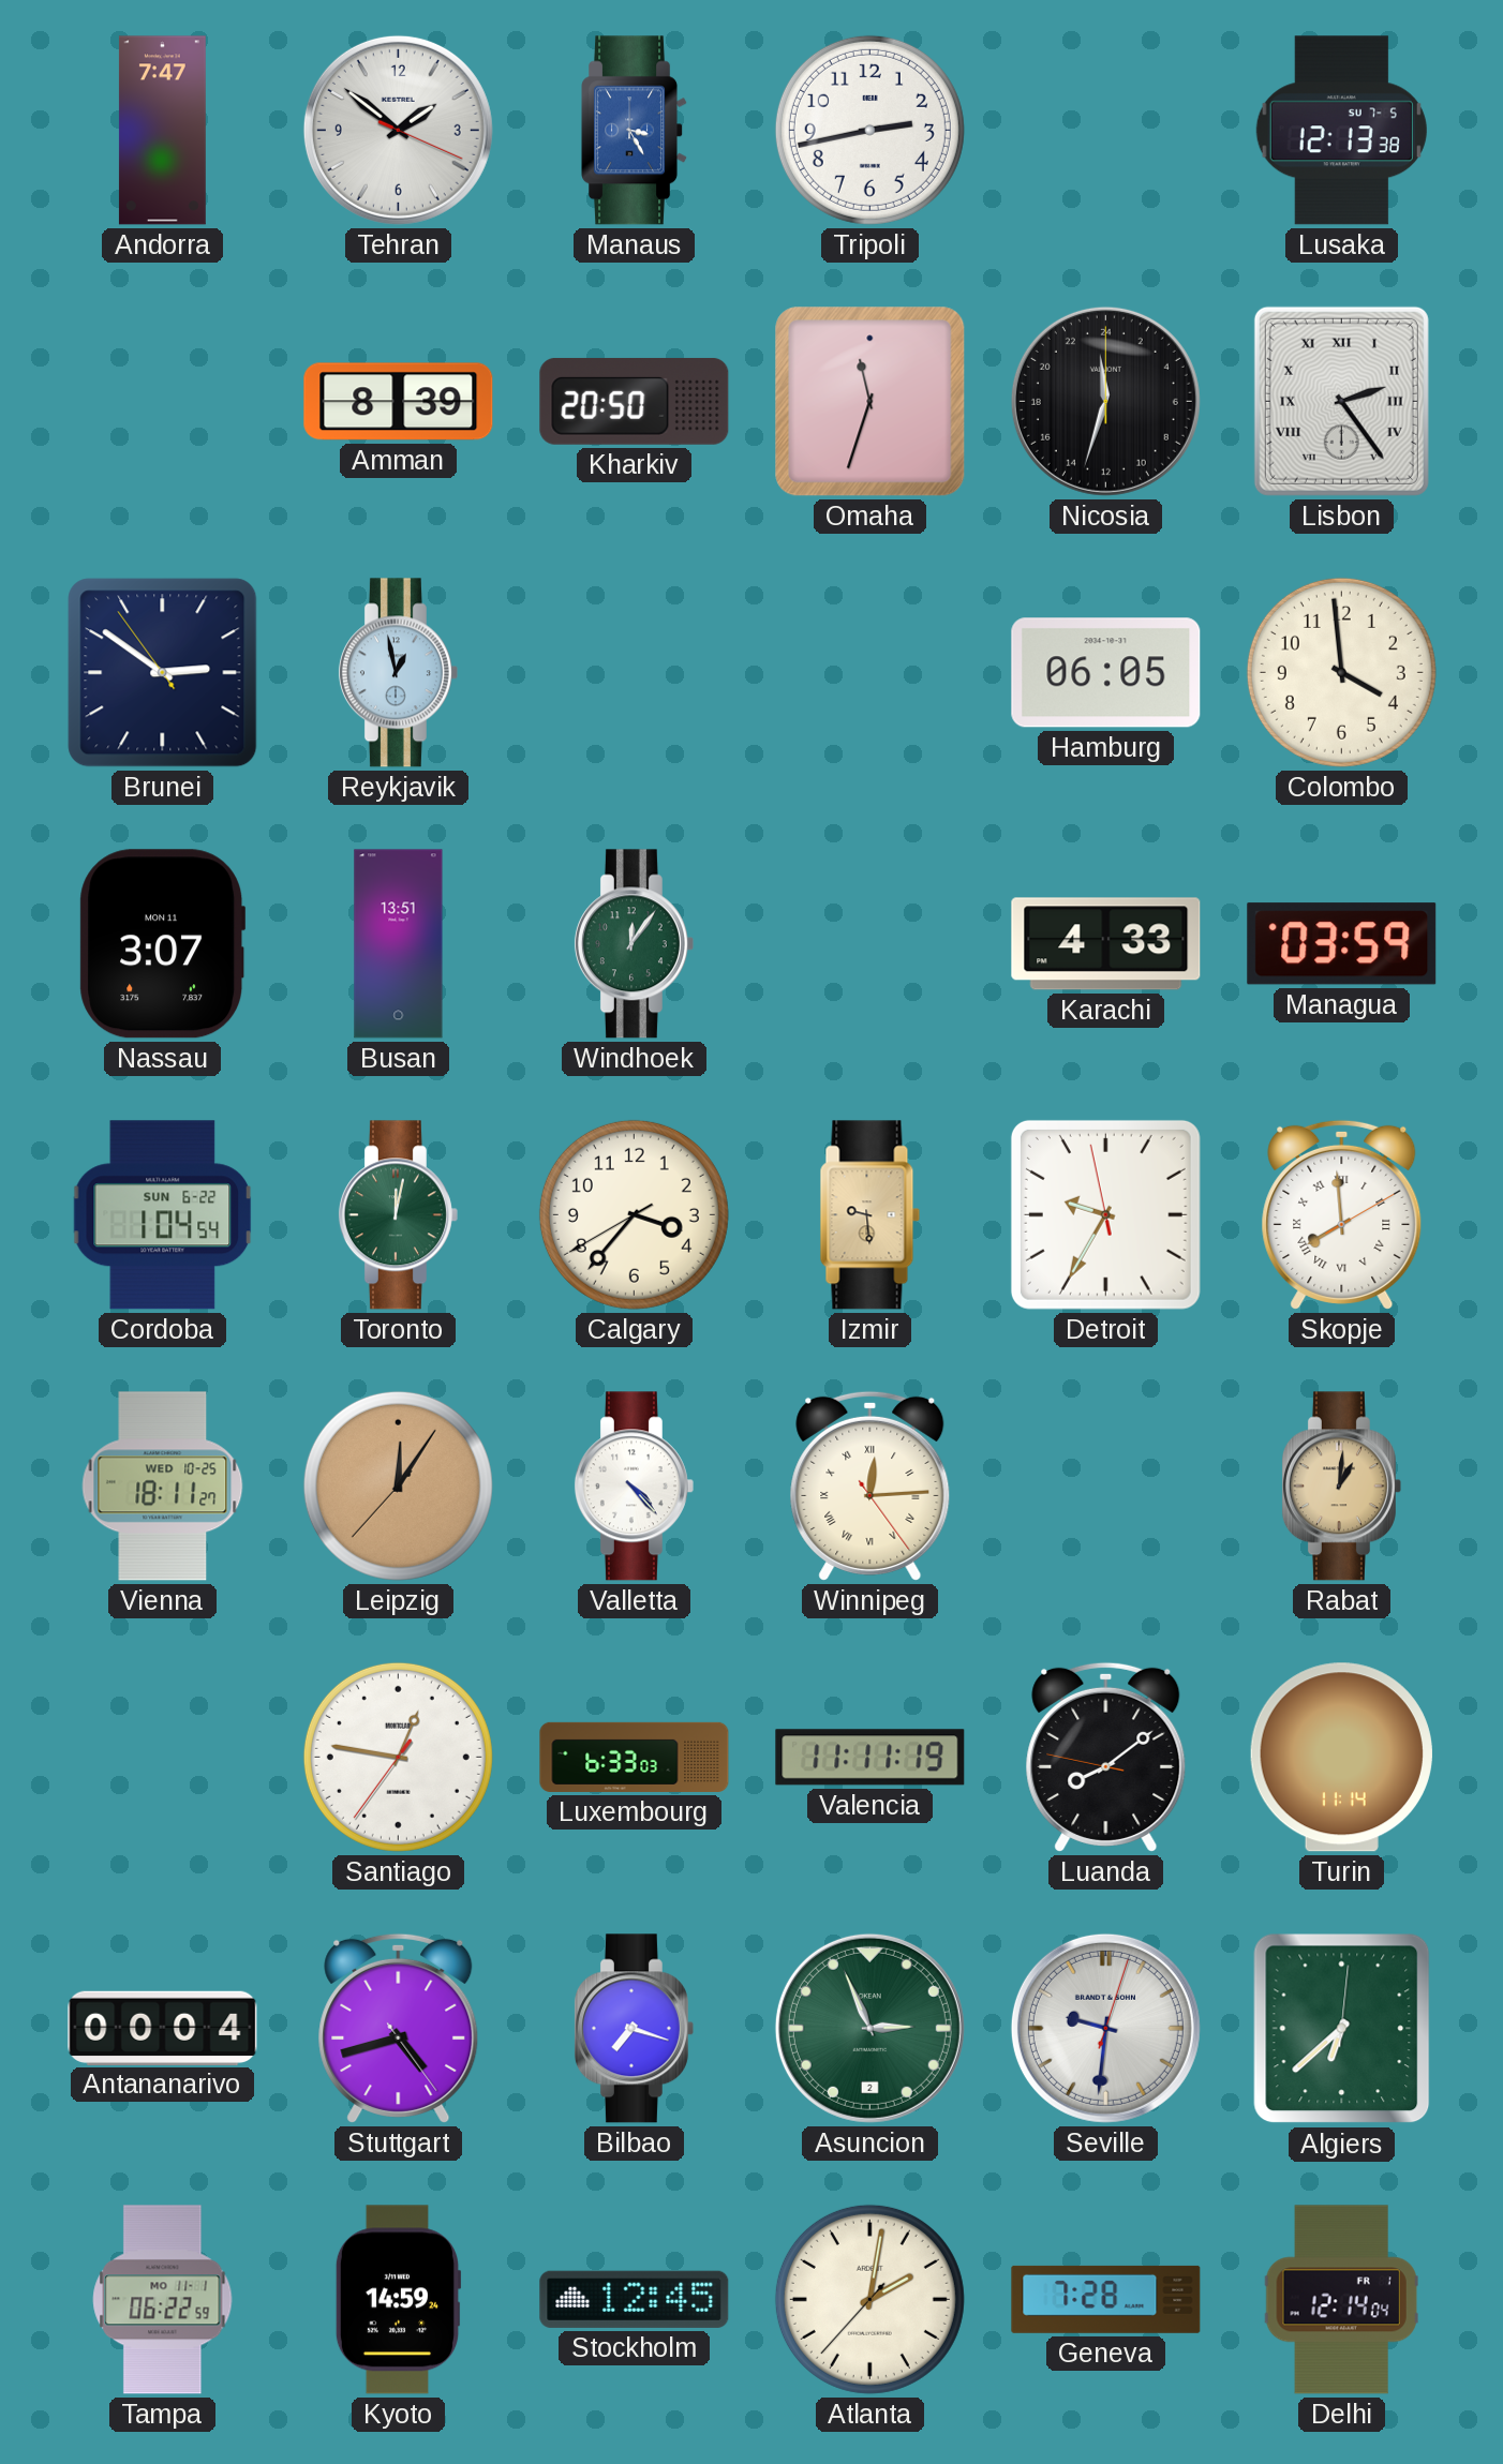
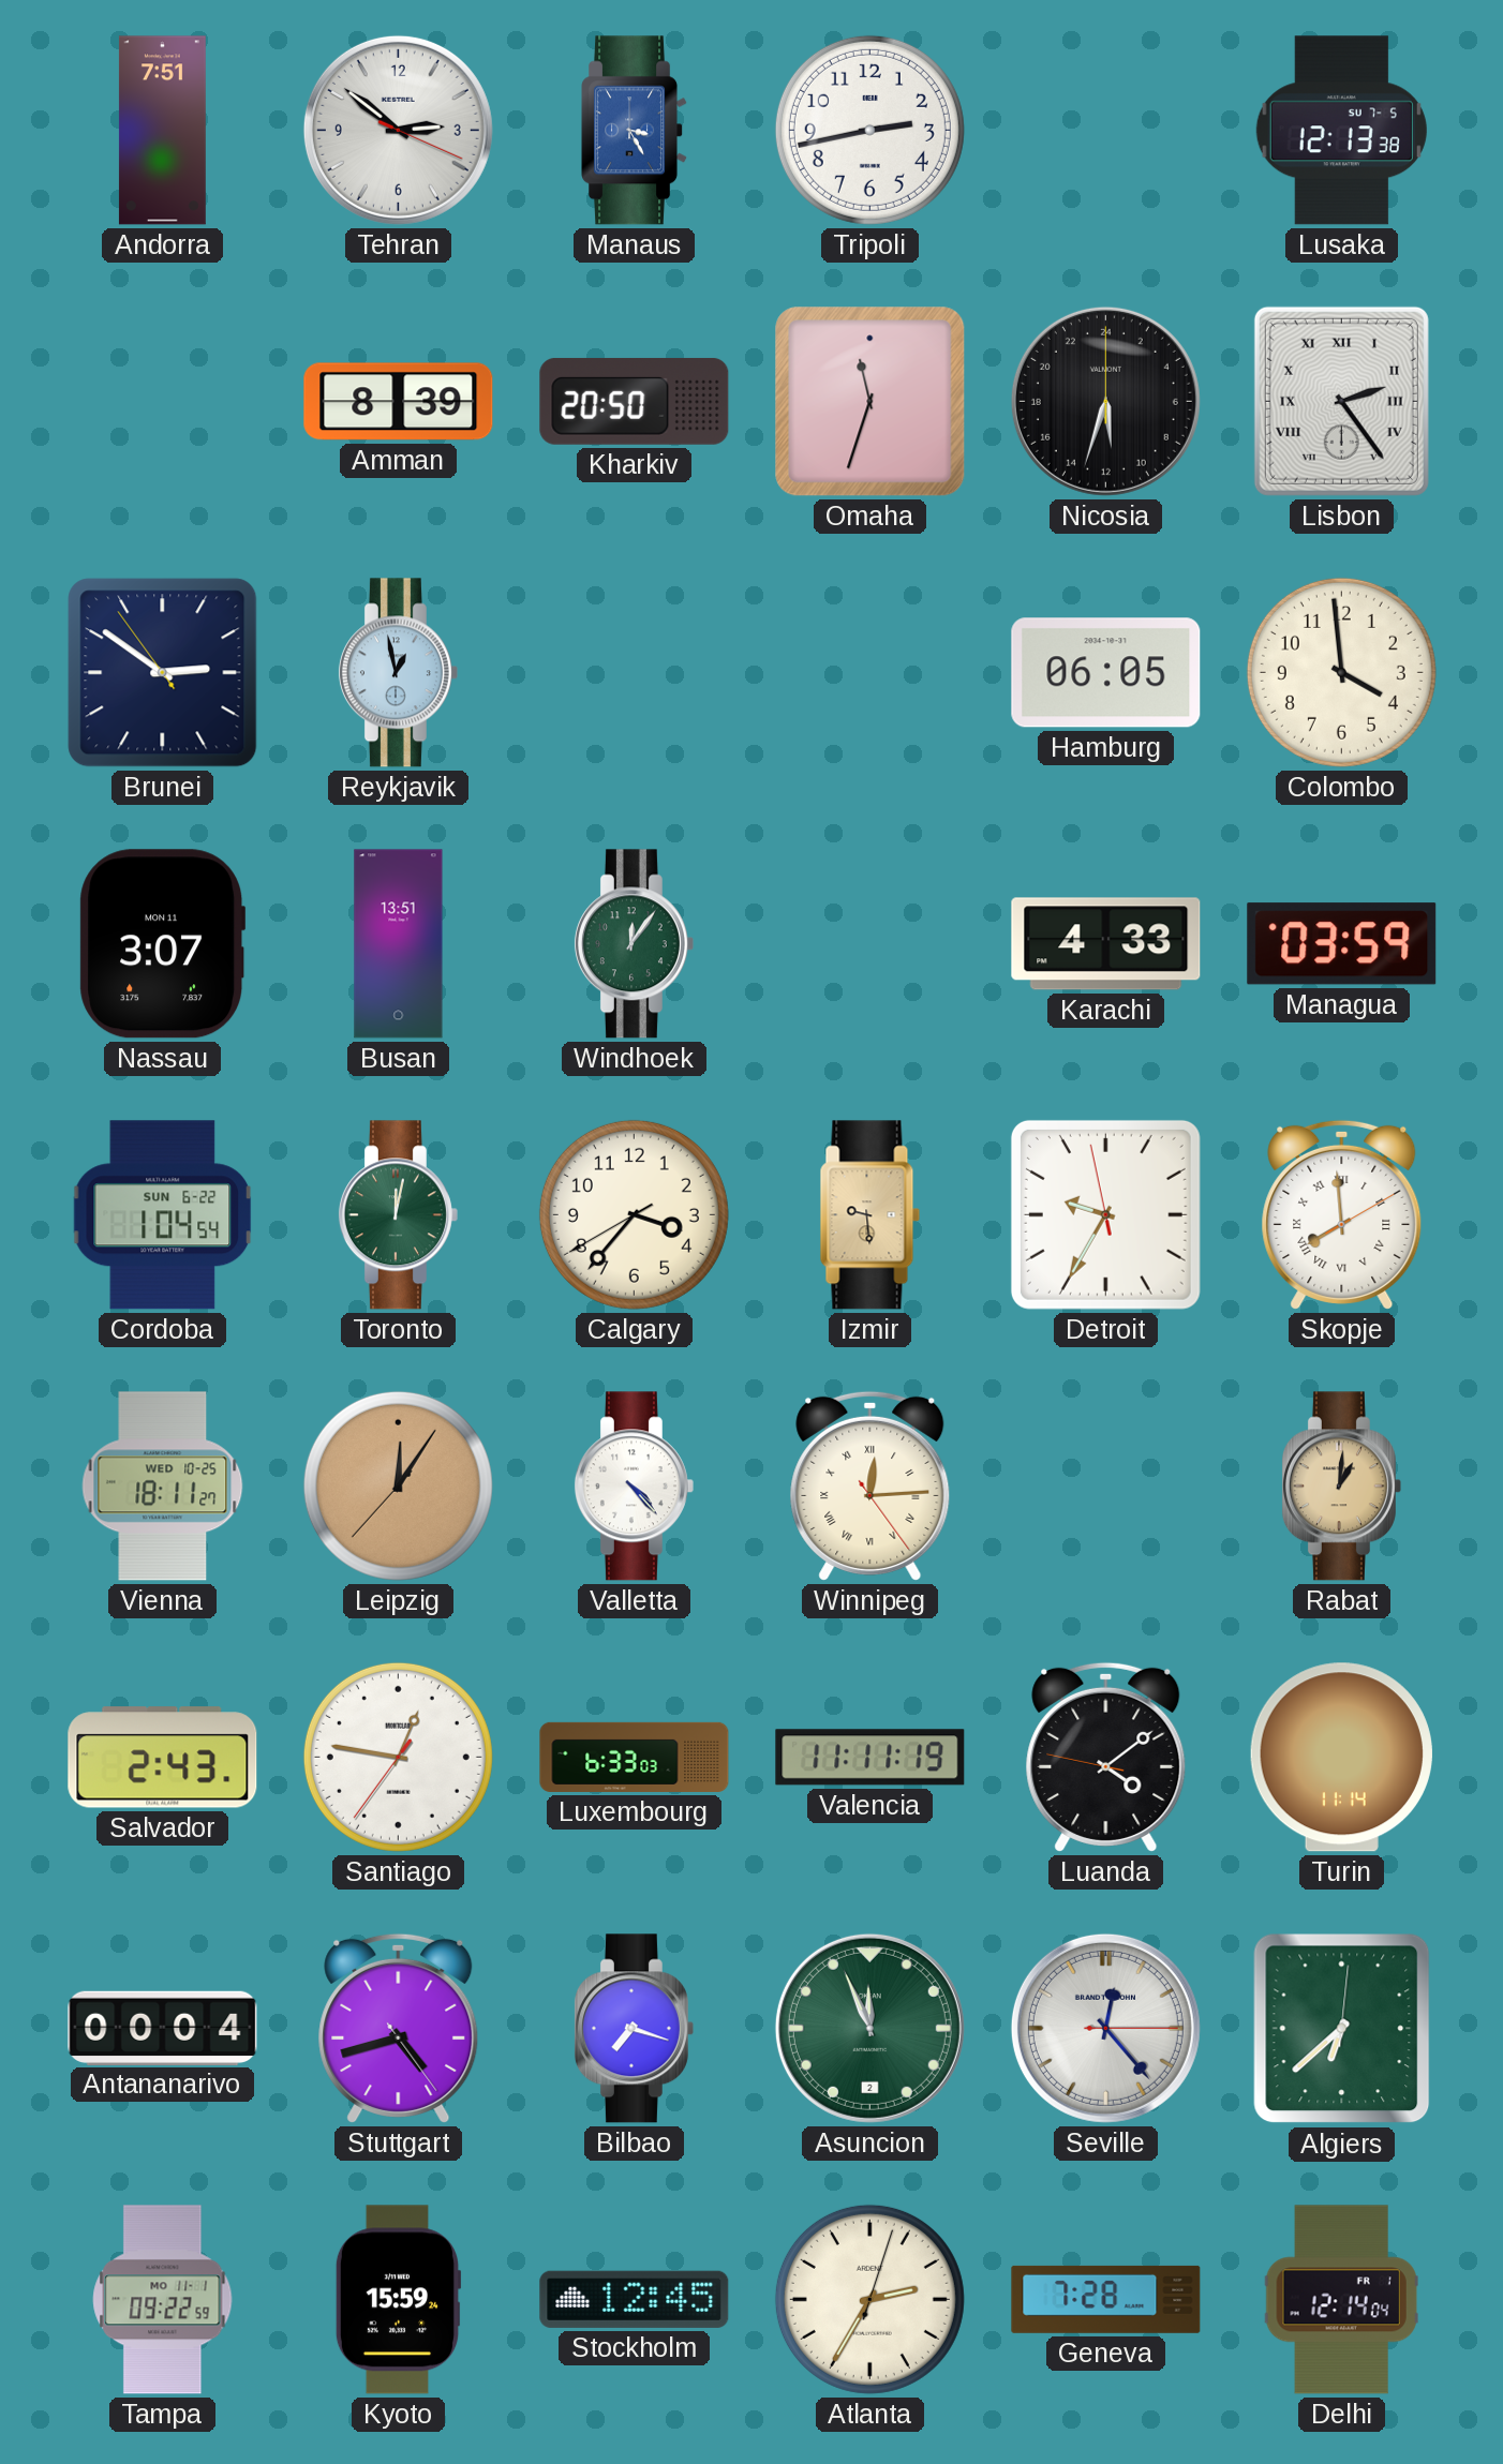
Andorra: 7:47 -> 7:51 (162, 131)
Tehran: 1:51 -> 2:51 (398, 130)
Nicosia: 23:33 -> 11:33 (1105, 401)
Salvador: none -> 2:43 (163, 1758)
Luanda: 8:08 -> 4:08 (1106, 1757)
Asuncion: 2:56 -> 11:56 (869, 2028)
Seville: 9:31 -> 12:23 (1105, 2028)
Tampa: 06:22 -> 09:22 (163, 2300)
Kyoto: 14:59 -> 15:59 (398, 2300)
Atlanta: 2:01 -> 2:35 (869, 2299)
